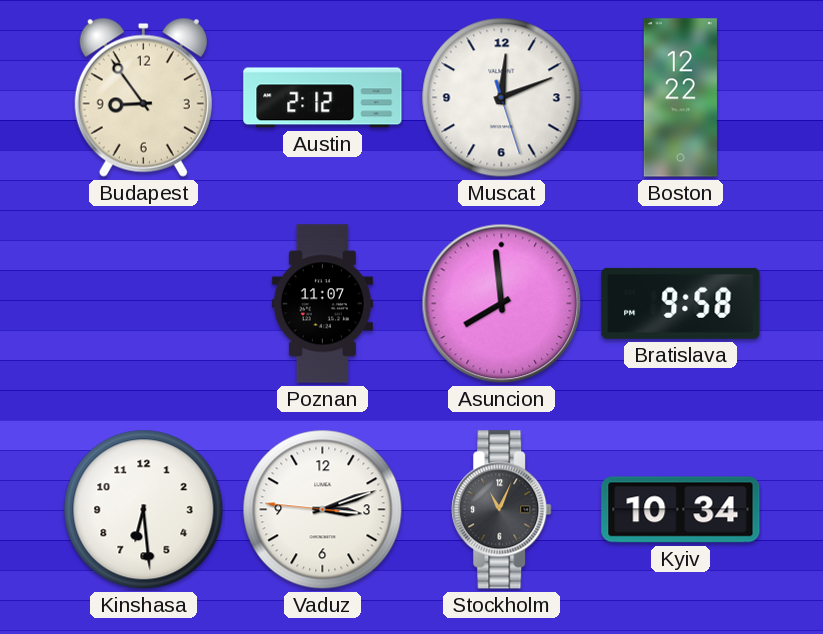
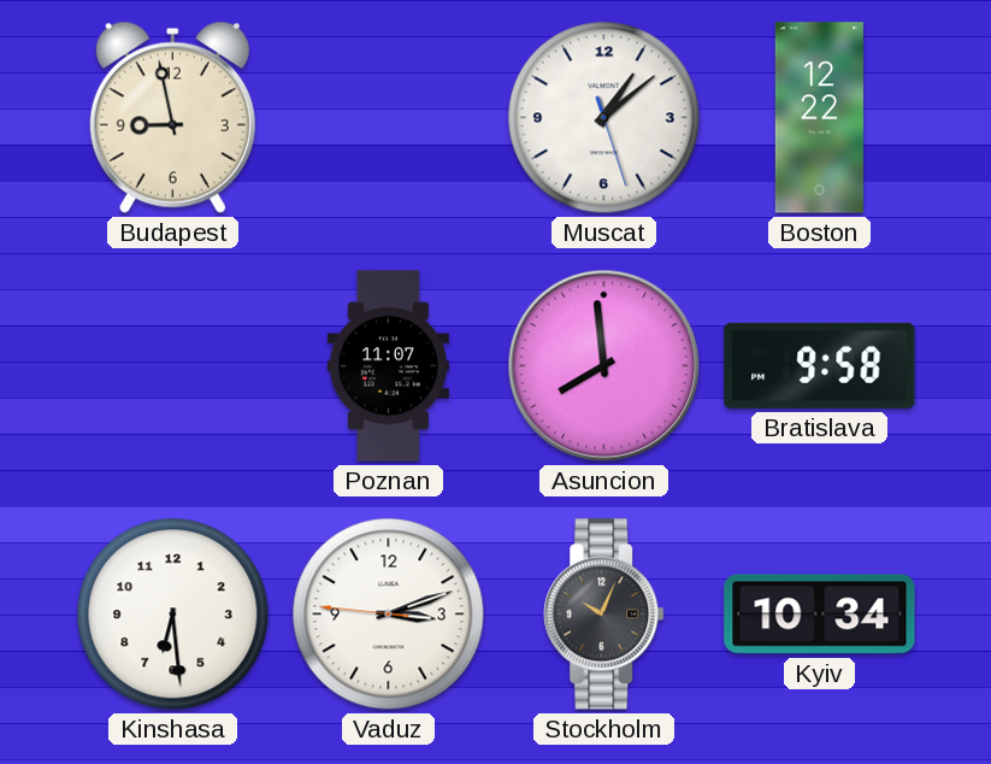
Budapest: 8:54 -> 8:58 (172, 117)
Austin: 2:12 -> none (323, 98)
Muscat: 12:11 -> 1:08 (604, 118)
Stockholm: 11:04 -> 10:04 (604, 615)
